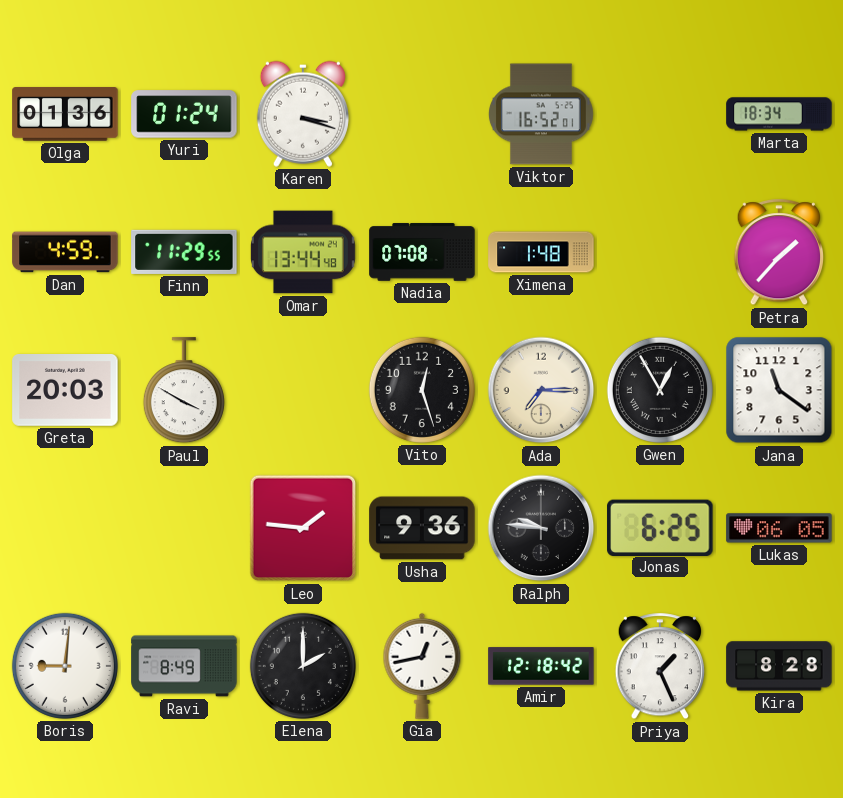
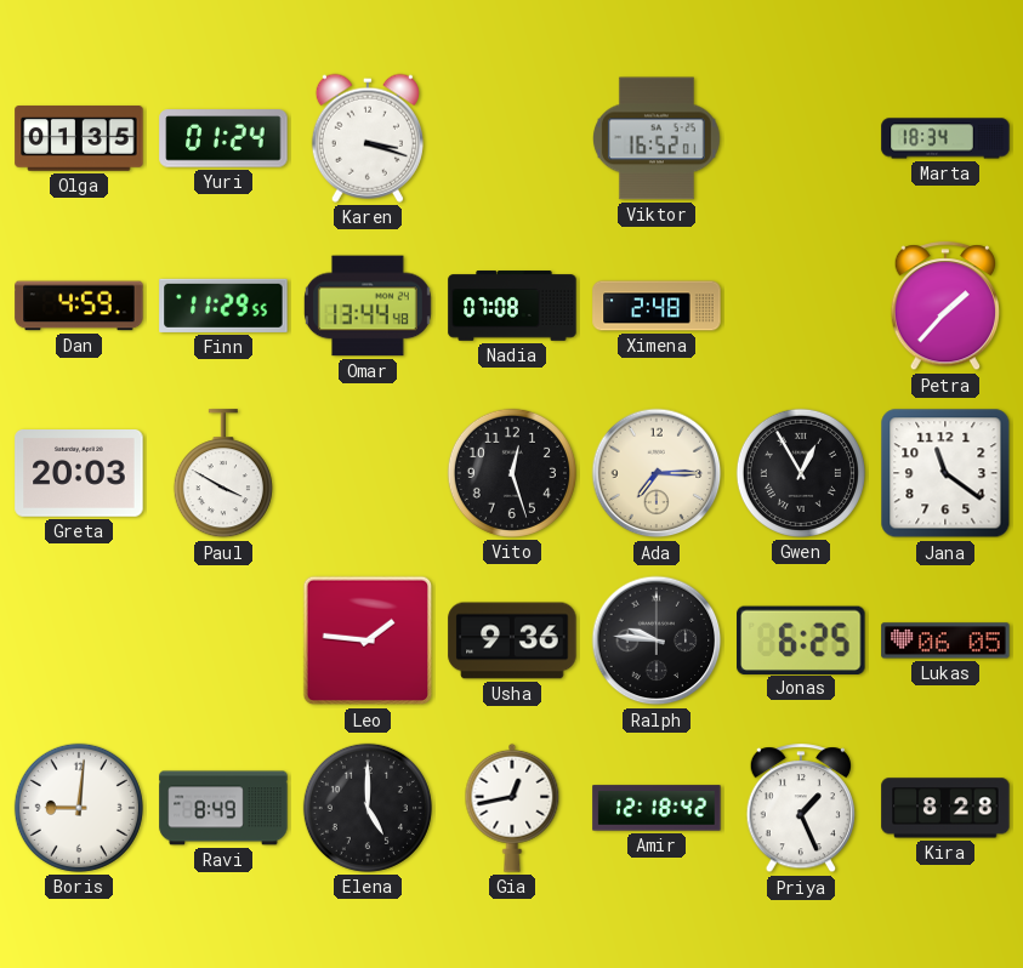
Olga: 01:36 -> 01:35 (79, 138)
Ximena: 1:48 -> 2:48 (657, 306)
Elena: 2:00 -> 5:00 (368, 808)
